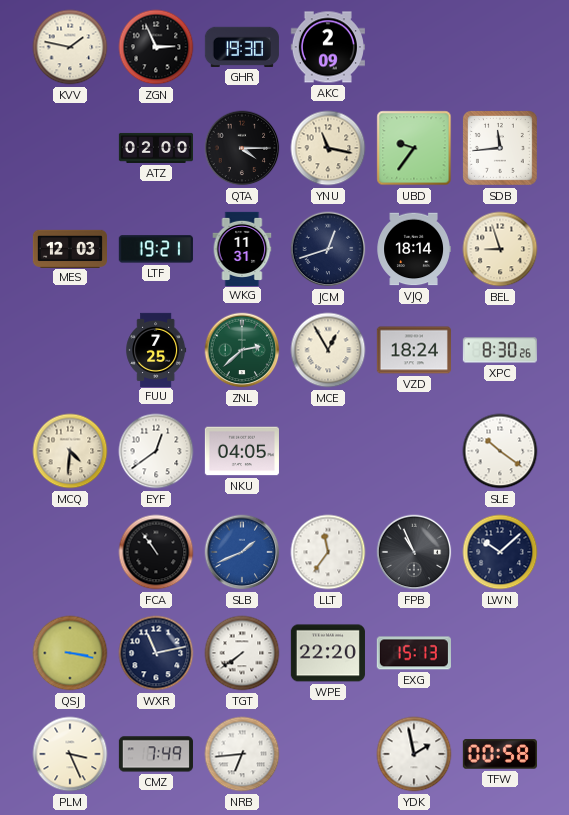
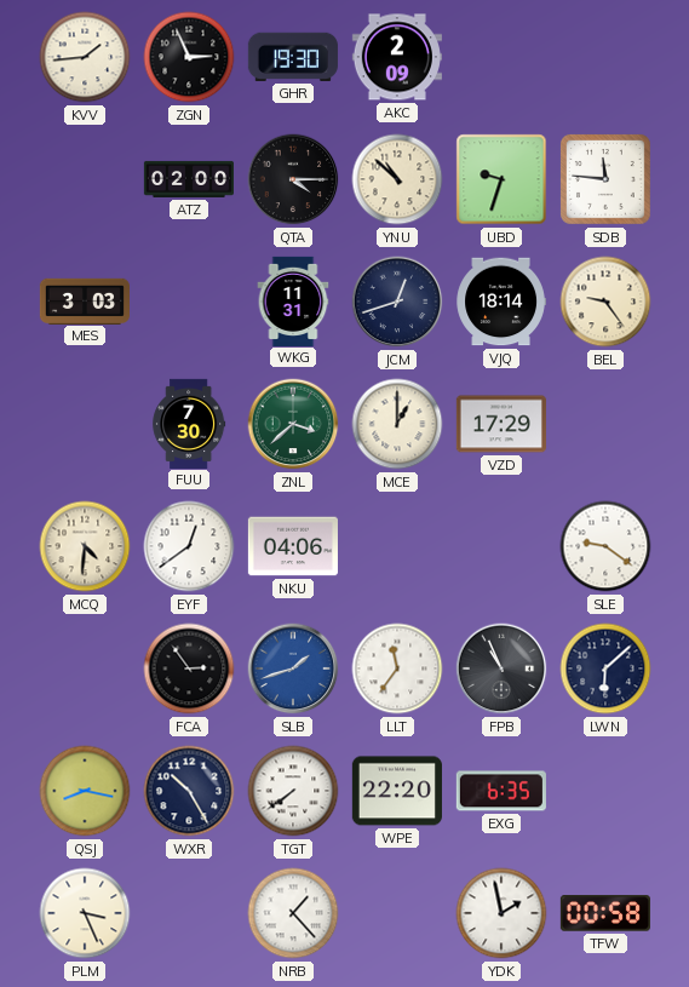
KVV: 1:47 -> 1:44 (85, 57)
YNU: 11:17 -> 10:52 (397, 179)
UBD: 9:36 -> 9:33 (501, 179)
SDB: 11:44 -> 11:46 (605, 179)
MES: 12:03 -> 3:03 (84, 300)
LTF: 19:21 -> none (156, 249)
BEL: 8:57 -> 9:24 (605, 302)
FUU: 7:25 -> 7:30 (189, 423)
ZNL: 2:38 -> 3:38 (293, 424)
MCE: 12:55 -> 1:00 (397, 424)
VZD: 18:24 -> 17:29 (501, 424)
XPC: 8:30 -> none (500, 350)
NKU: 04:05 -> 04:06 (293, 546)
SLE: 10:21 -> 9:21 (605, 546)
FCA: 10:54 -> 2:54 (189, 668)
SLB: 1:41 -> 1:42 (293, 668)
LWN: 10:08 -> 6:08 (605, 668)
QSJ: 3:17 -> 8:17 (85, 791)
WXR: 11:13 -> 10:25 (189, 791)
EXG: 15:13 -> 6:35 (501, 791)
CMZ: 7:49 -> none (156, 754)
NRB: 6:44 -> 1:23 (293, 913)
